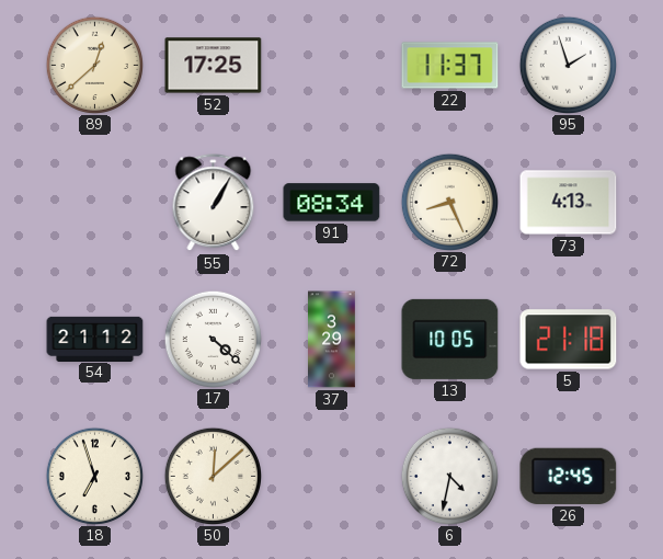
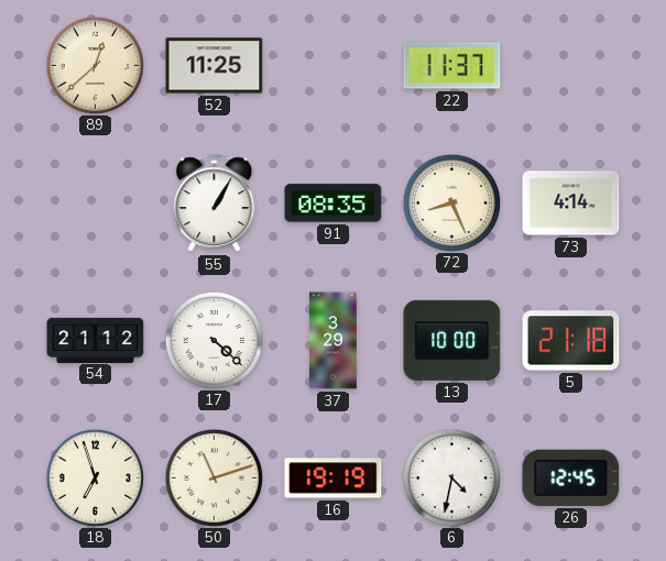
52: 17:25 -> 11:25 (215, 66)
95: 1:57 -> none (568, 65)
91: 08:34 -> 08:35 (334, 204)
73: 4:13 -> 4:14 (571, 204)
13: 10:05 -> 10:00 (452, 340)
50: 12:08 -> 11:12 (214, 477)
16: none -> 19:19 (334, 479)
